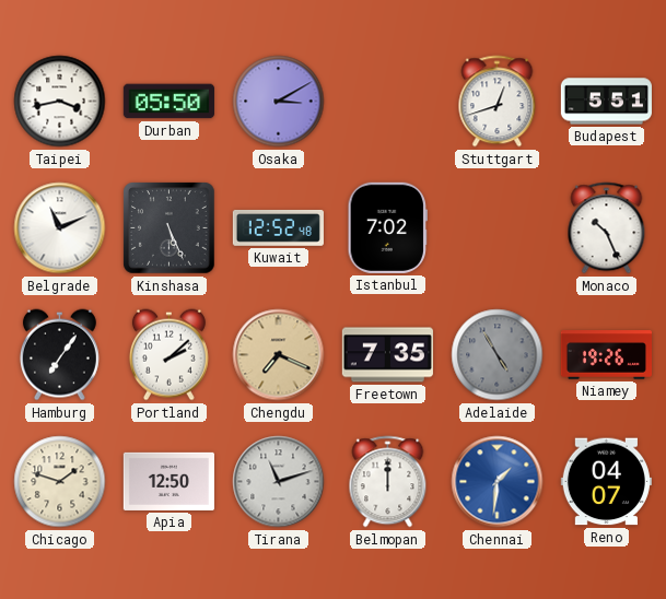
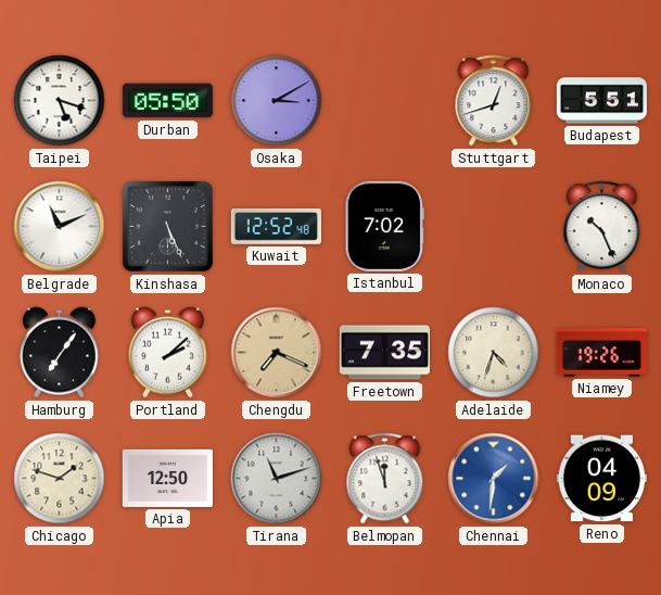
Taipei: 3:43 -> 5:18 (60, 101)
Adelaide: 4:55 -> 4:33 (494, 353)
Adelaide dial: grey -> cream (494, 353)
Belmopan: 12:00 -> 11:57 (385, 479)
Reno: 04:07 -> 04:09 (601, 479)
